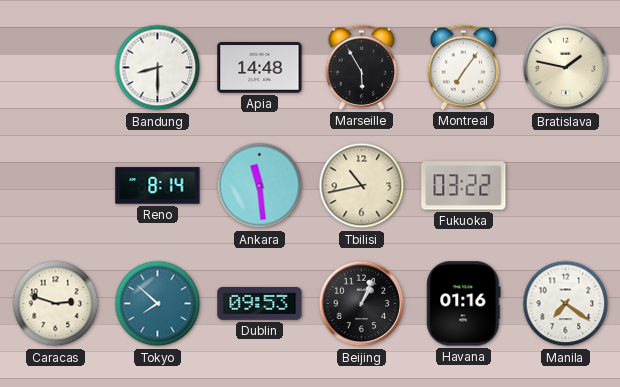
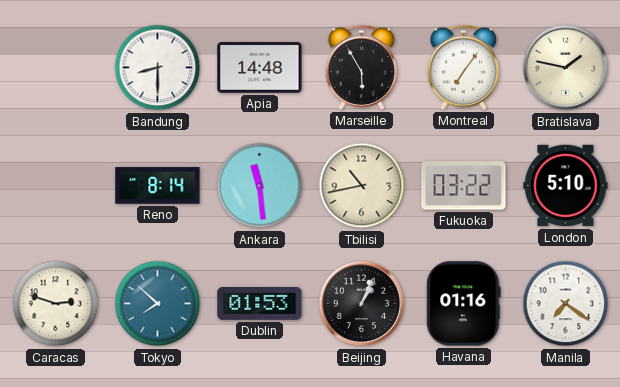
London: none -> 5:10 (566, 186)
Dublin: 09:53 -> 01:53 (260, 304)
